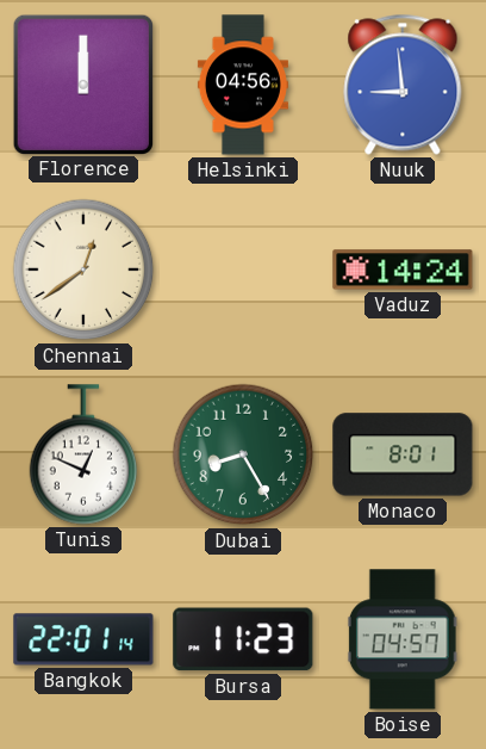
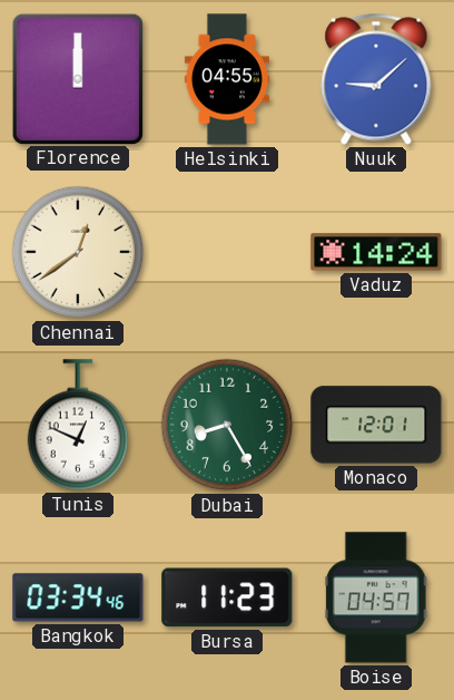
Helsinki: 04:56 -> 04:55 (227, 79)
Nuuk: 8:59 -> 9:08 (376, 79)
Monaco: 8:01 -> 12:01 (376, 425)
Bangkok: 22:01 -> 03:34 (78, 597)
